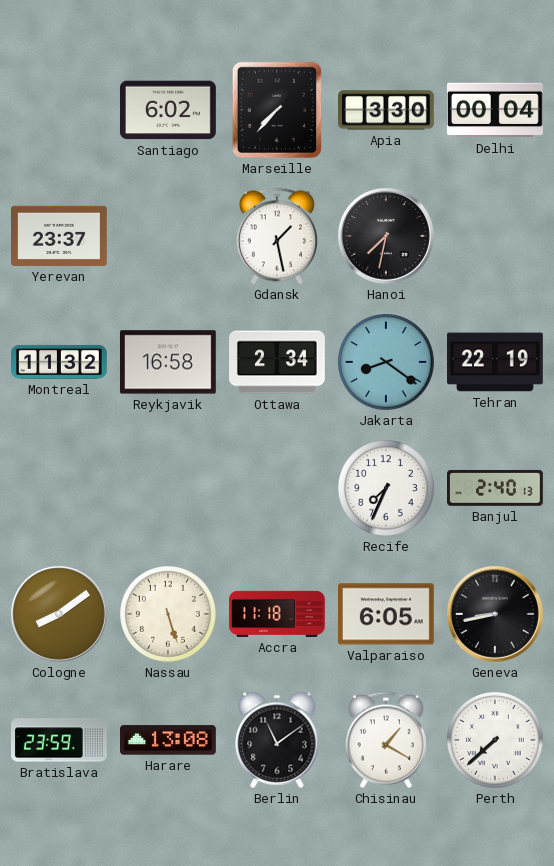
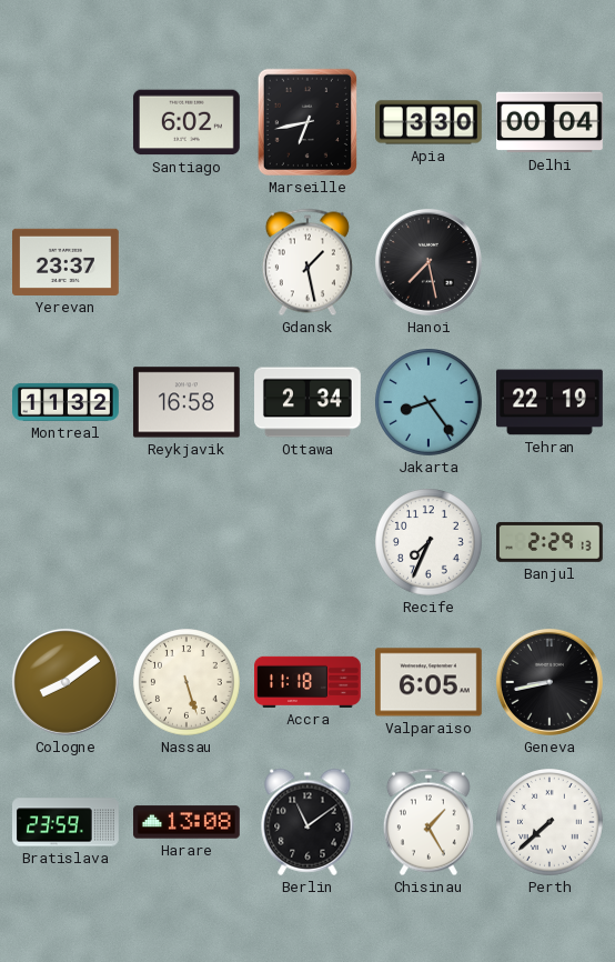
Marseille: 7:37 -> 6:43 (307, 122)
Hanoi: 7:32 -> 7:28 (429, 262)
Jakarta: 8:21 -> 8:24 (430, 403)
Banjul: 2:40 -> 2:29 (551, 542)
Chisinau: 1:20 -> 1:25 (429, 822)
